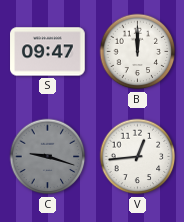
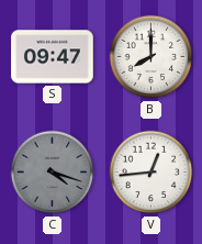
B: 12:00 -> 8:00 (151, 57)
C: 9:18 -> 4:18 (53, 173)
